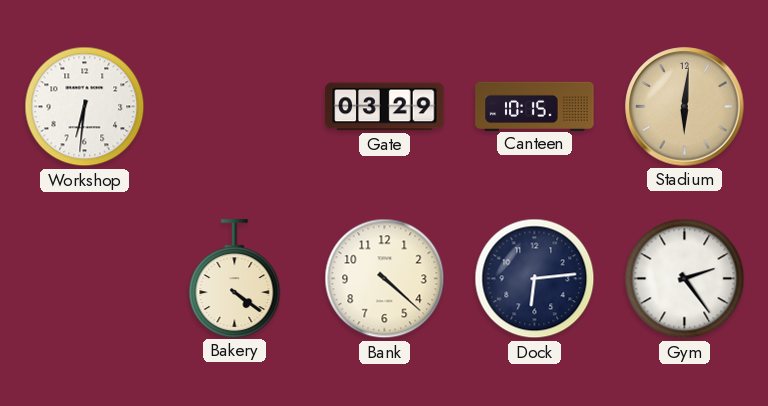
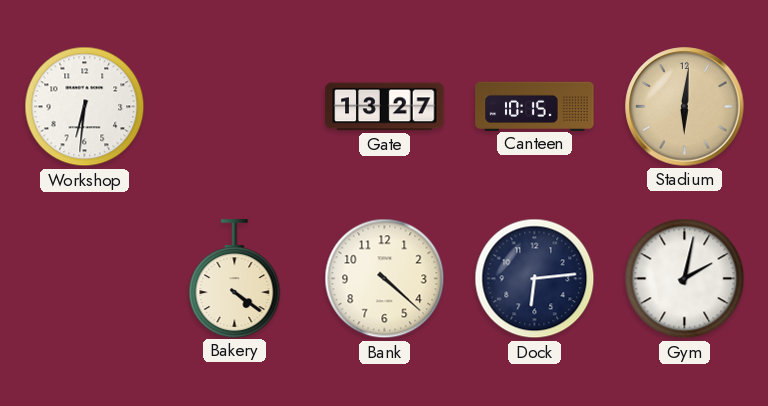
Gate: 03:29 -> 13:27 (385, 107)
Gym: 2:24 -> 2:02 (685, 279)
